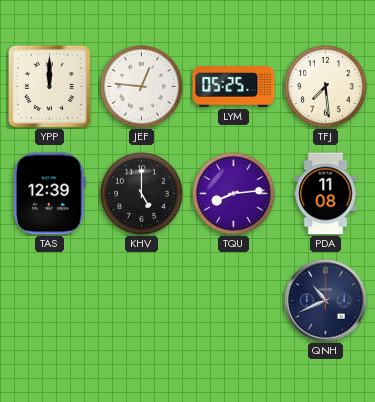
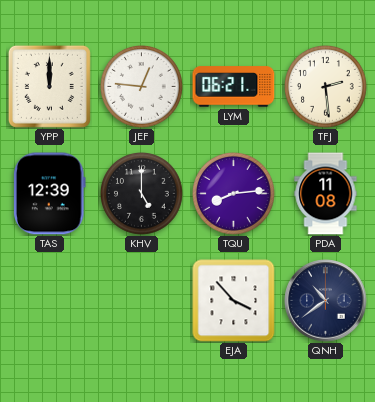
LYM: 05:25 -> 06:21 (234, 87)
TFJ: 7:29 -> 2:29 (326, 87)
EJA: none -> 3:53 (234, 301)
QNH: 10:41 -> 10:39 (326, 301)
